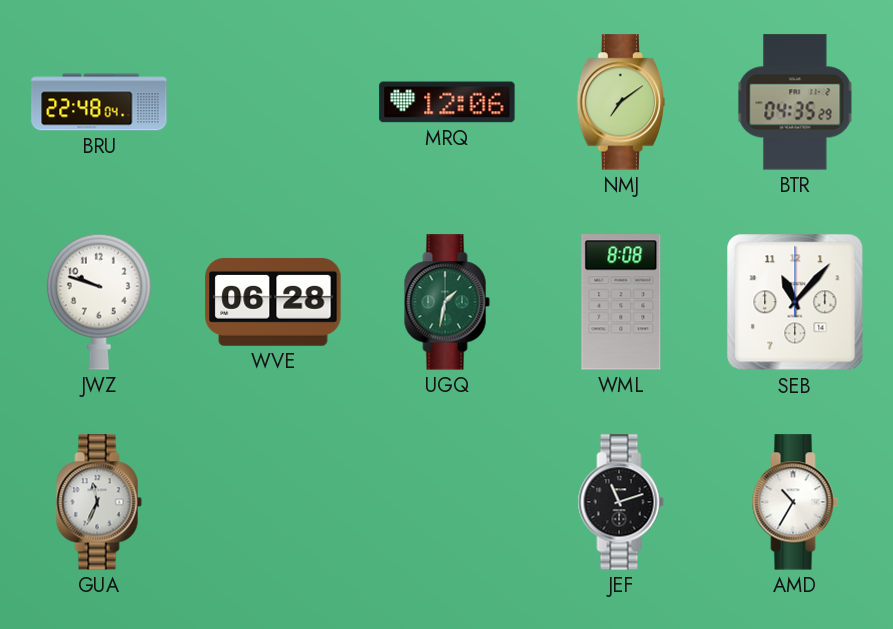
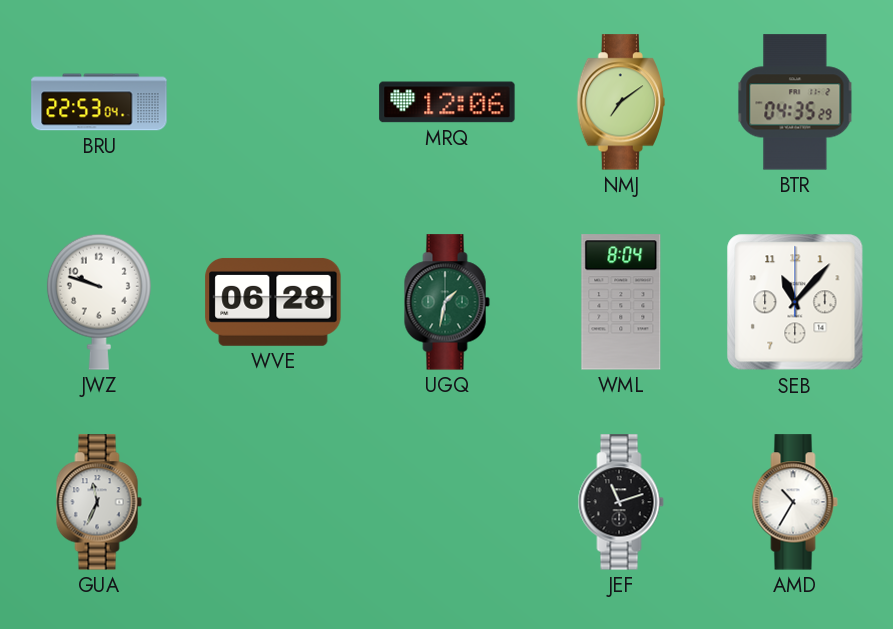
BRU: 22:48 -> 22:53 (99, 102)
WML: 8:08 -> 8:04 (621, 302)
